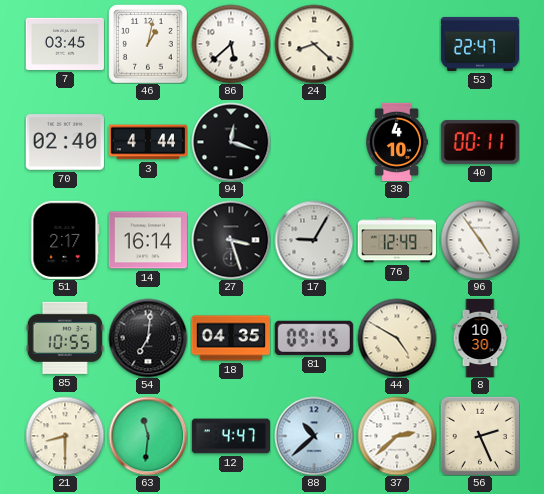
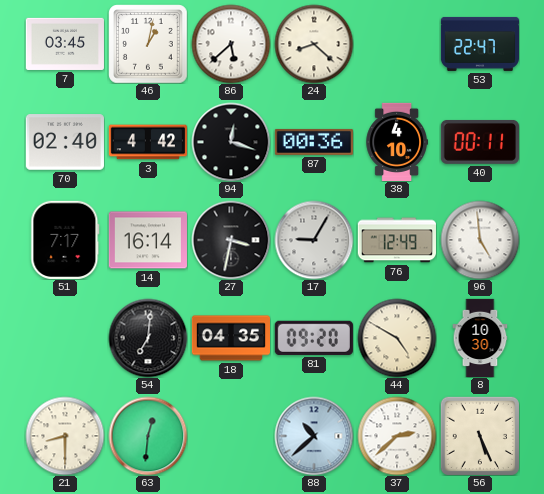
3: 4:44 -> 4:42 (147, 142)
87: none -> 00:36 (314, 142)
51: 2:17 -> 7:17 (65, 240)
27: 3:27 -> 3:32 (231, 240)
96: 4:54 -> 4:59 (480, 240)
85: 10:55 -> none (65, 338)
81: 09:15 -> 09:20 (314, 338)
63: 11:31 -> 12:31 (148, 436)
12: 4:47 -> none (231, 436)
56: 2:26 -> 5:26 (480, 436)
